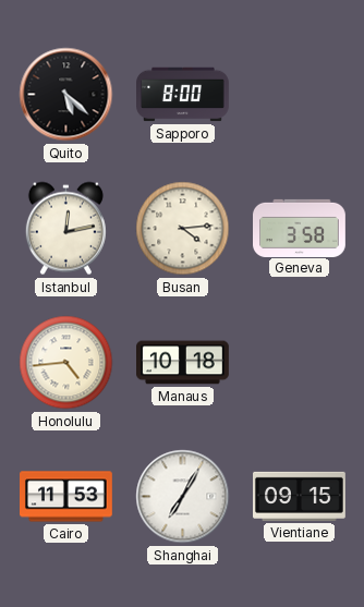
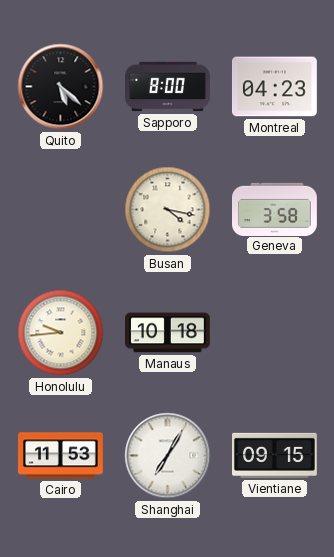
Montreal: none -> 04:23 (274, 87)
Istanbul: 12:13 -> none (65, 229)
Busan: 4:14 -> 4:17 (168, 210)
Honolulu: 4:44 -> 9:44 (61, 333)
